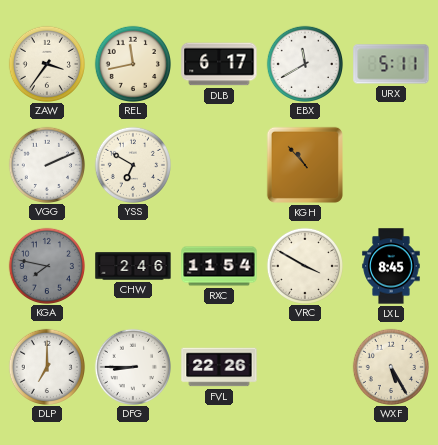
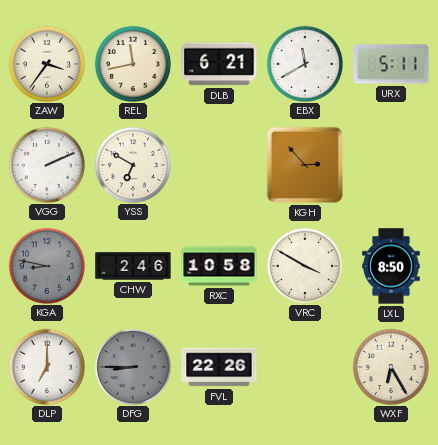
DLB: 6:17 -> 6:21 (219, 64)
KGH: 10:53 -> 2:53 (305, 165)
KGA: 7:47 -> 8:47 (46, 265)
RXC: 11:54 -> 10:58 (219, 266)
LXL: 8:45 -> 8:50 (391, 266)
DFG dial: white -> grey (132, 366)
WXF: 5:25 -> 6:25 (390, 366)
